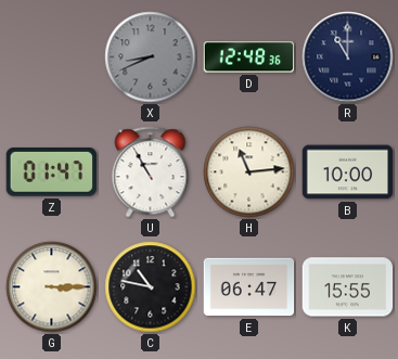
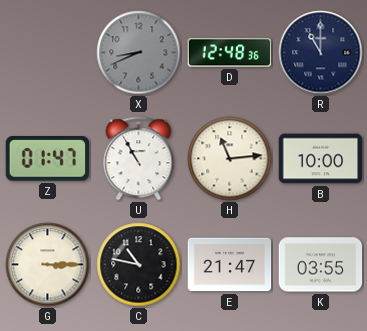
E: 06:47 -> 21:47 (230, 265)
K: 15:55 -> 03:55 (321, 265)
